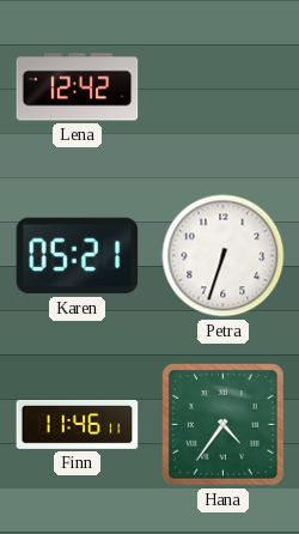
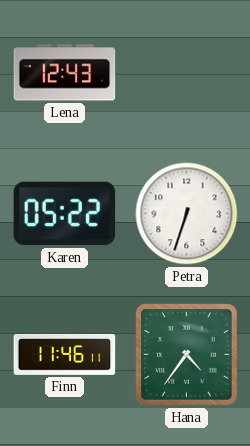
Lena: 12:42 -> 12:43 (65, 73)
Karen: 05:21 -> 05:22 (65, 214)
